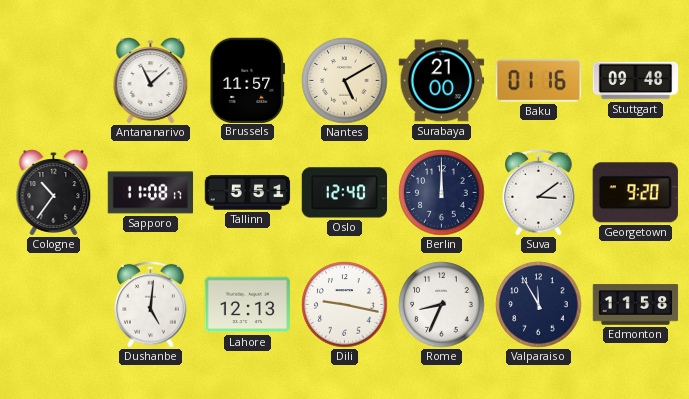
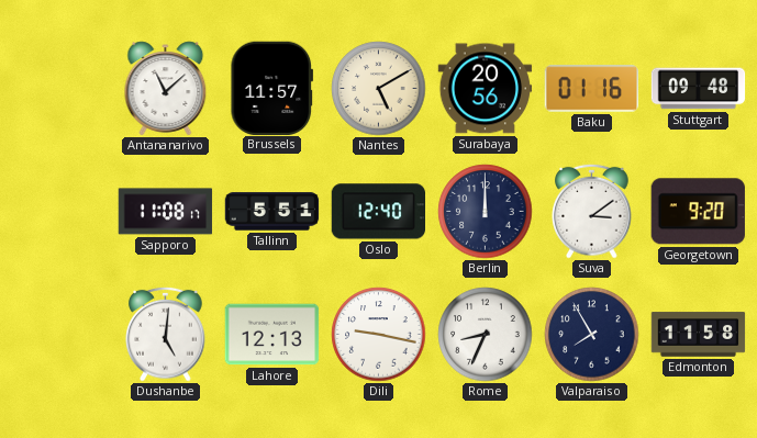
Surabaya: 21:00 -> 20:56 (486, 89)
Cologne: 10:36 -> none (54, 193)
Valparaiso: 11:55 -> 7:55 (592, 335)
